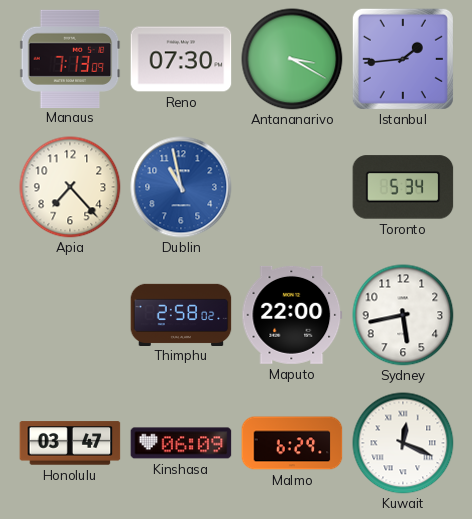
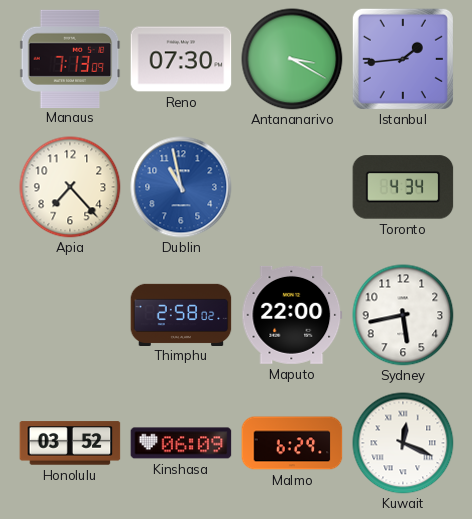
Toronto: 5:34 -> 4:34 (403, 187)
Honolulu: 03:47 -> 03:52 (70, 443)
